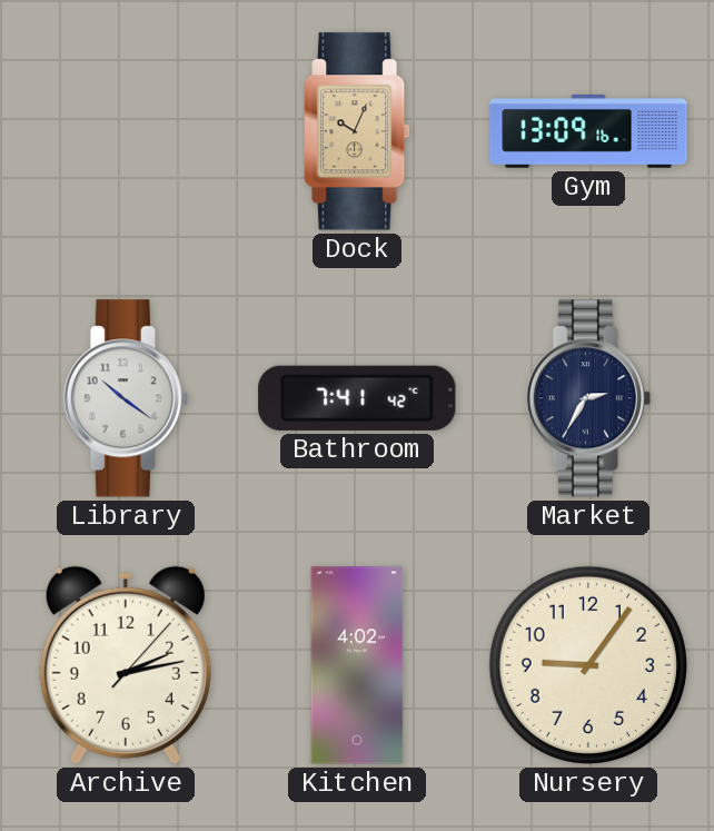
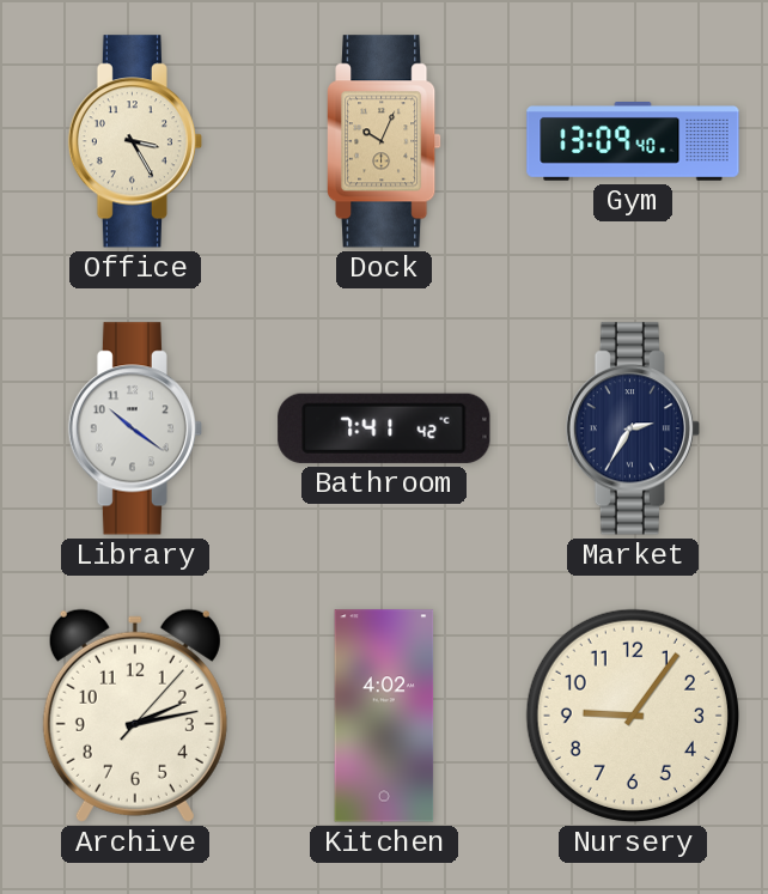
Office: none -> 3:25 (134, 141)
Gym: 13:09:16 -> 13:09:40 (633, 142)
